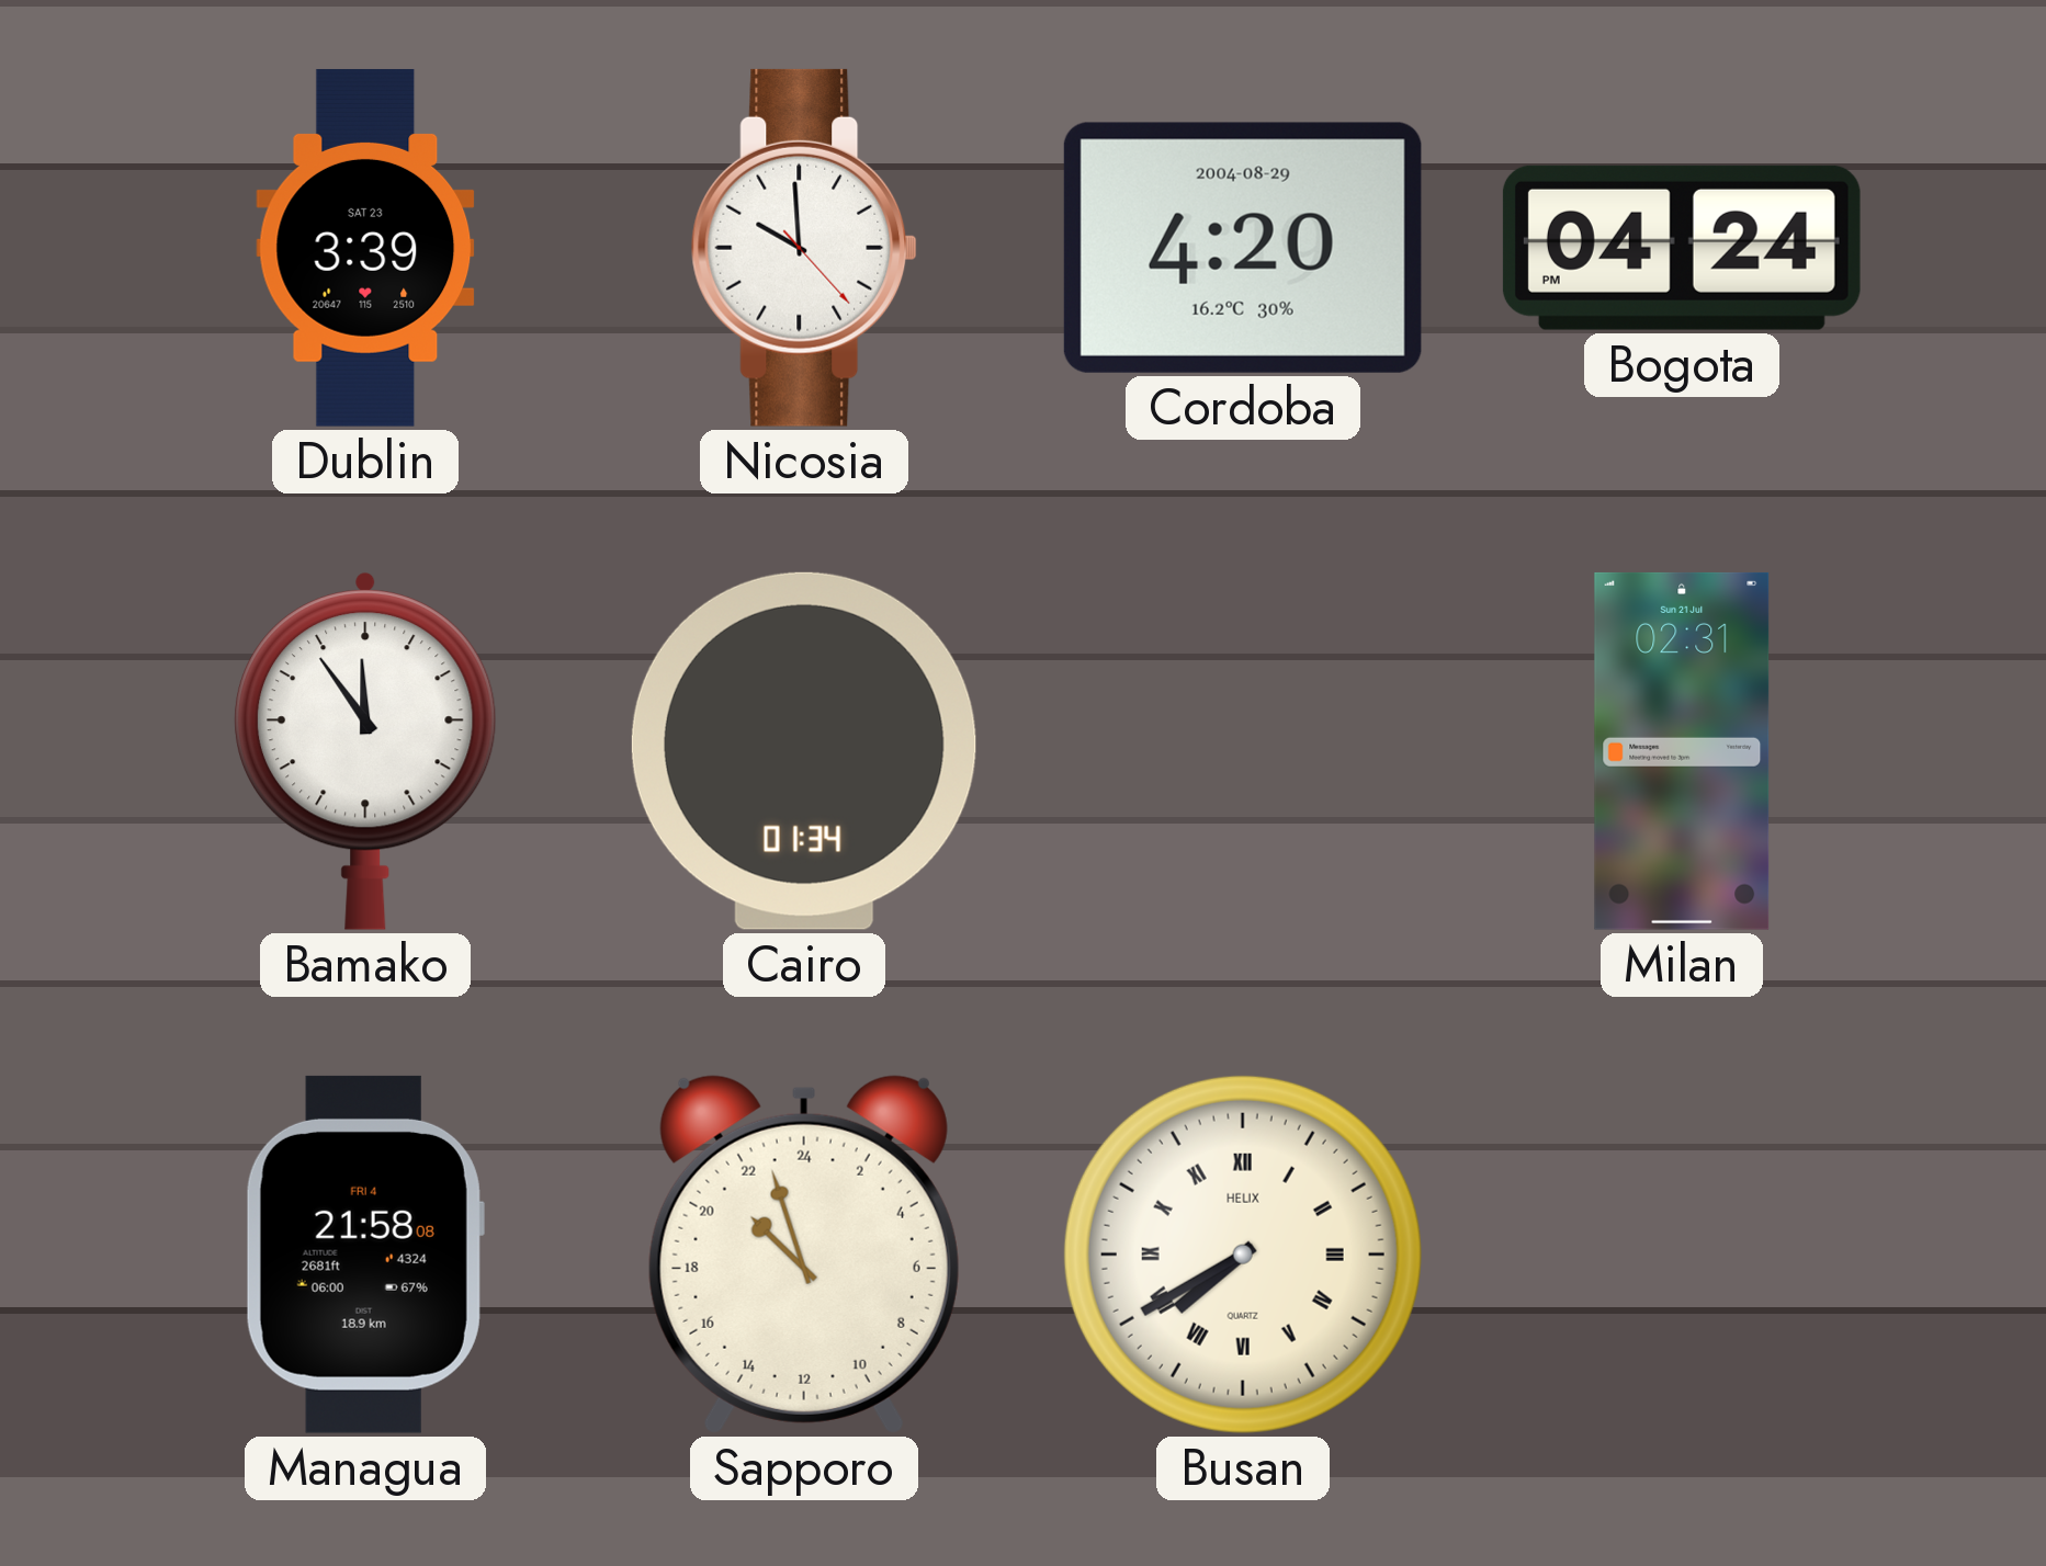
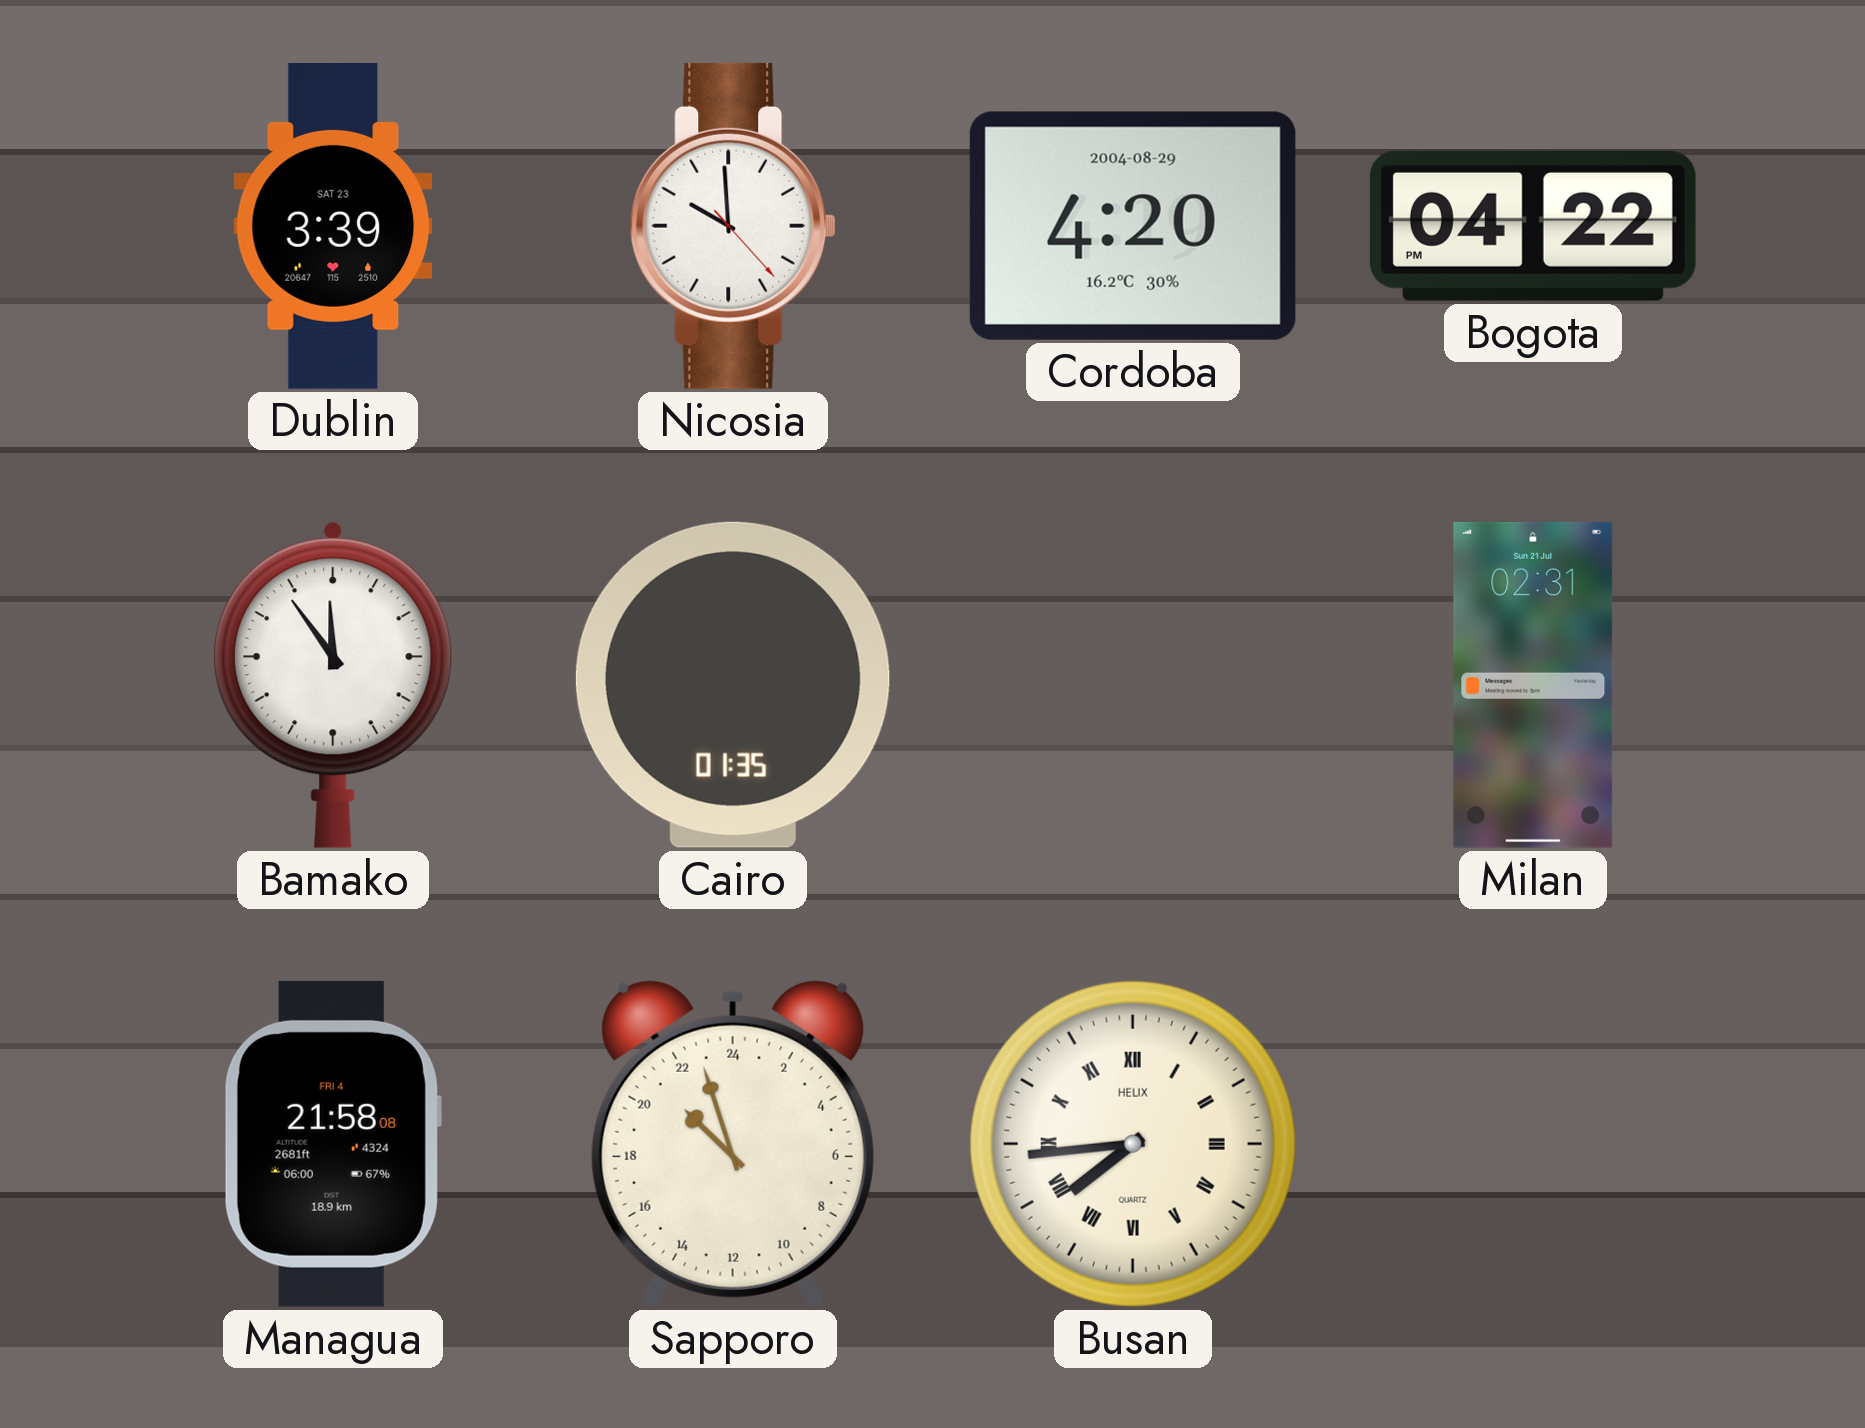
Bogota: 04:24 -> 04:22 (1533, 226)
Cairo: 01:34 -> 01:35 (733, 685)
Busan: 7:40 -> 7:44 (1133, 1144)
